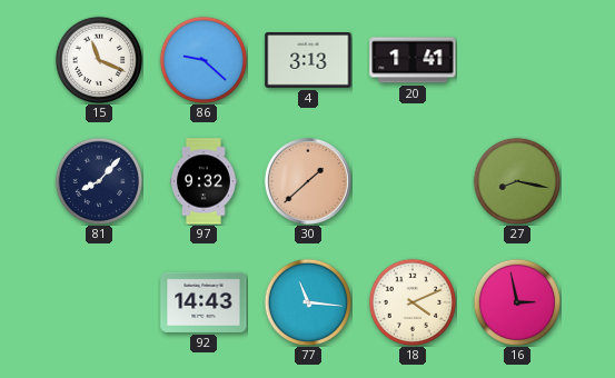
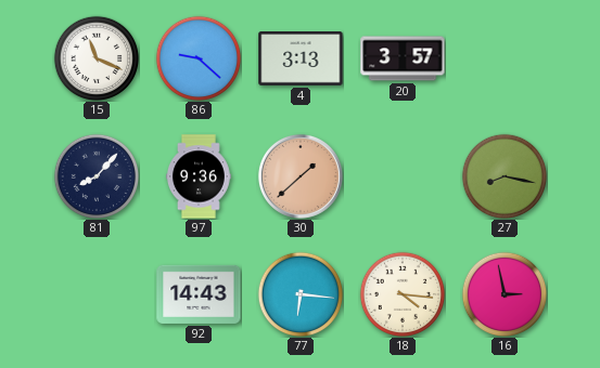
20: 1:41 -> 3:57 (403, 58)
97: 9:32 -> 9:36 (199, 176)
77: 11:16 -> 6:16 (301, 294)
18: 4:11 -> 4:16 (403, 294)
